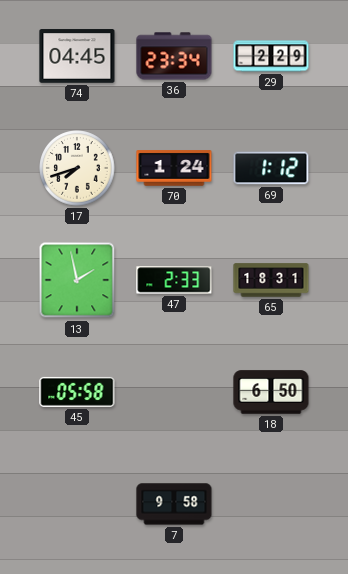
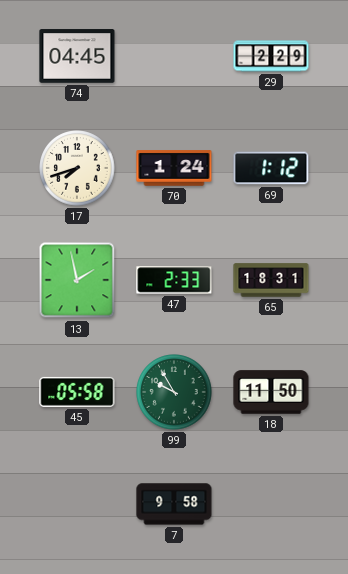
36: 23:34 -> none (174, 56)
99: none -> 9:55 (174, 392)
18: 6:50 -> 11:50 (271, 392)
